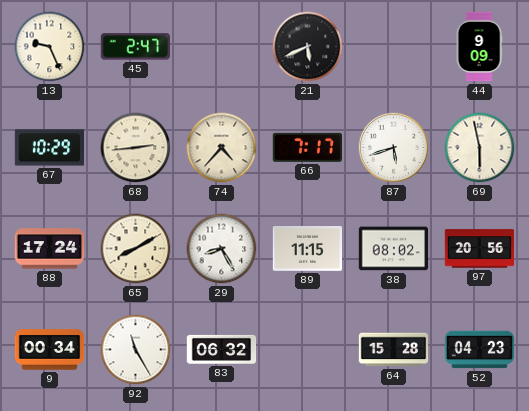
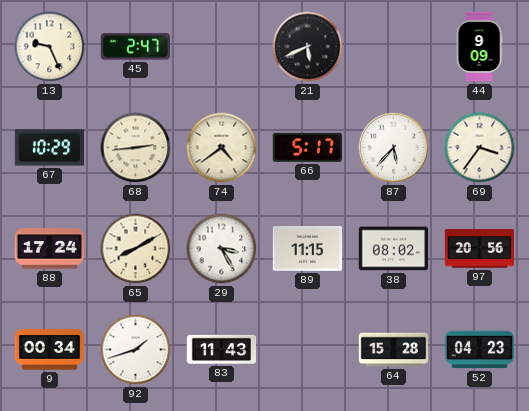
74: 4:37 -> 4:39 (222, 148)
66: 7:17 -> 5:17 (307, 147)
87: 5:42 -> 5:37 (393, 147)
69: 5:58 -> 3:36 (480, 148)
29: 8:25 -> 3:25 (222, 249)
92: 11:25 -> 1:42 (136, 350)
83: 06:32 -> 11:43 (222, 349)
